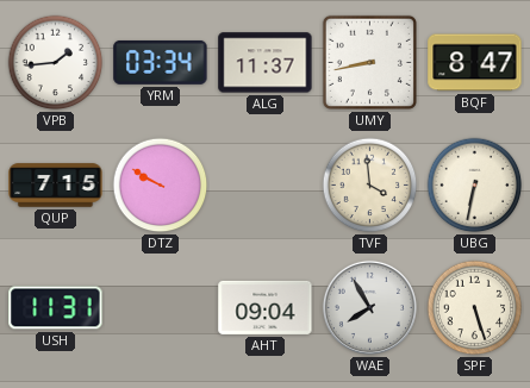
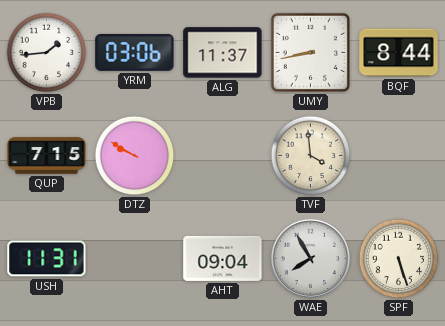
YRM: 03:34 -> 03:06 (135, 52)
BQF: 8:47 -> 8:44 (399, 53)
UBG: 6:32 -> none (475, 186)
